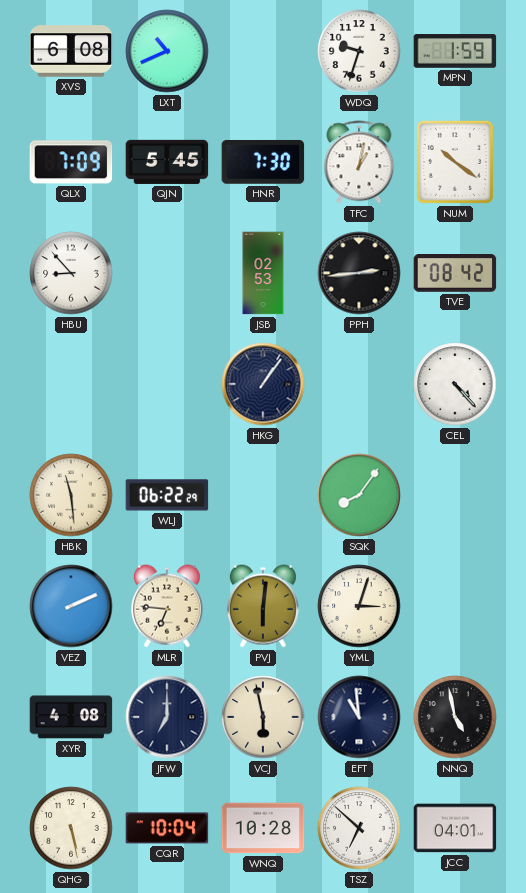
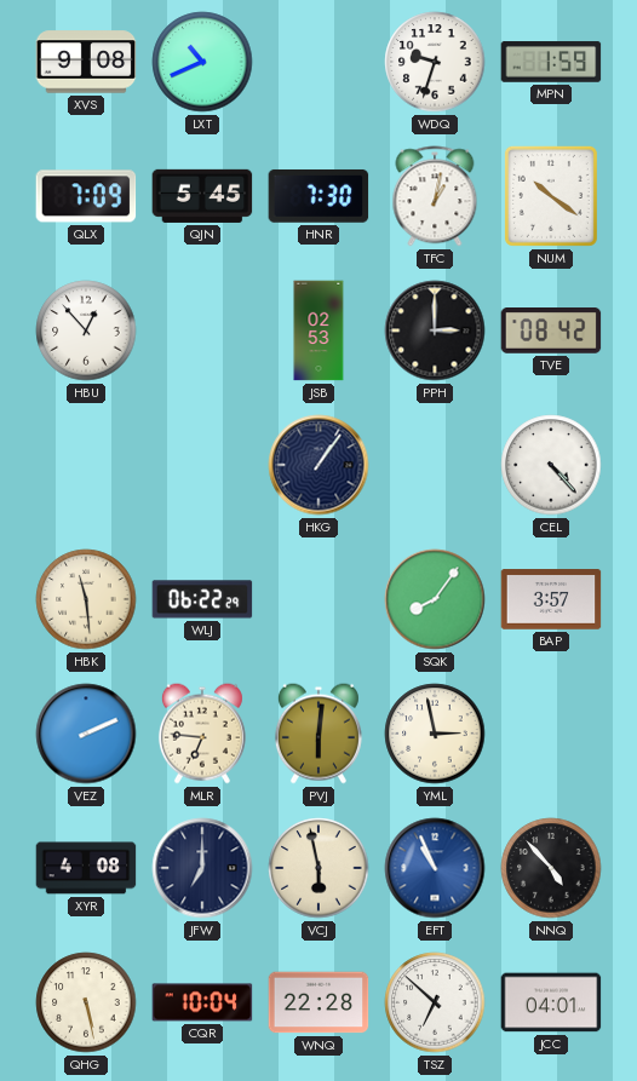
XVS: 6:08 -> 9:08 (86, 62)
HBU: 8:53 -> 12:53 (86, 330)
PPH: 2:44 -> 3:00 (435, 330)
BAP: none -> 3:57 (551, 599)
YML: 3:03 -> 2:58 (435, 734)
EFT: 10:59 -> 10:56 (435, 868)
EFT dial: navy -> blue (435, 868)
NNQ: 4:58 -> 4:53 (551, 868)
WNQ: 10:28 -> 22:28 (318, 1002)
